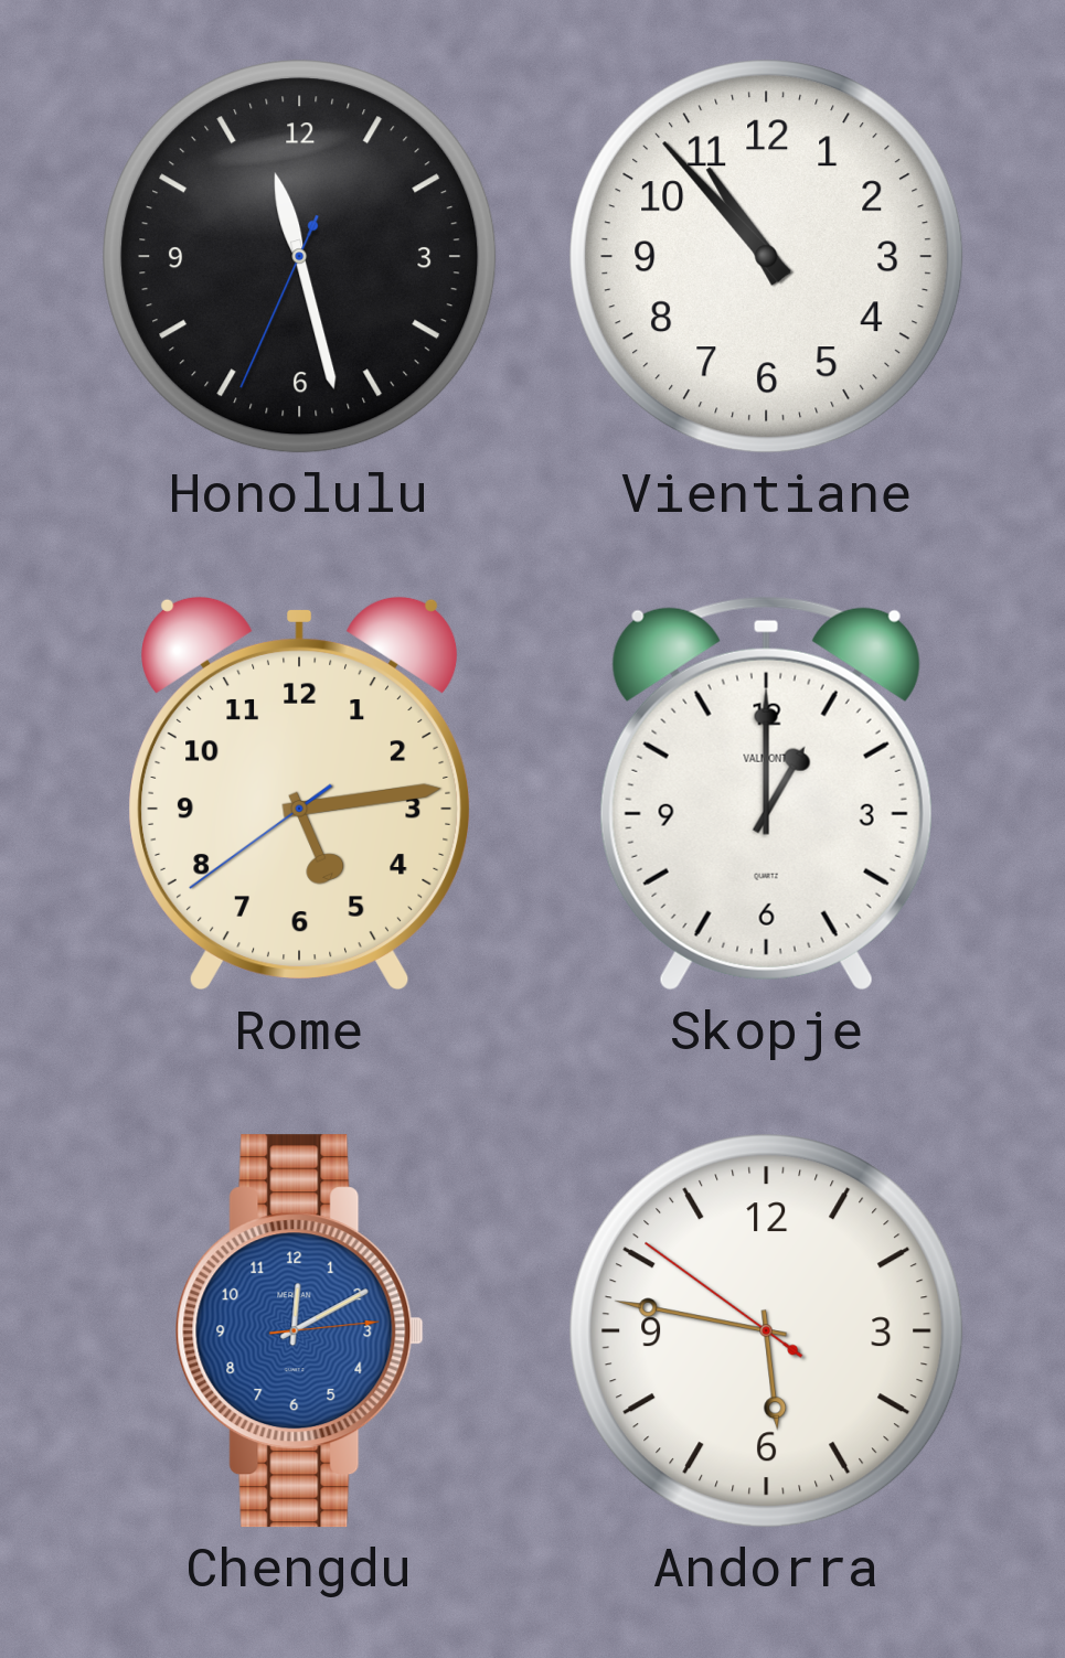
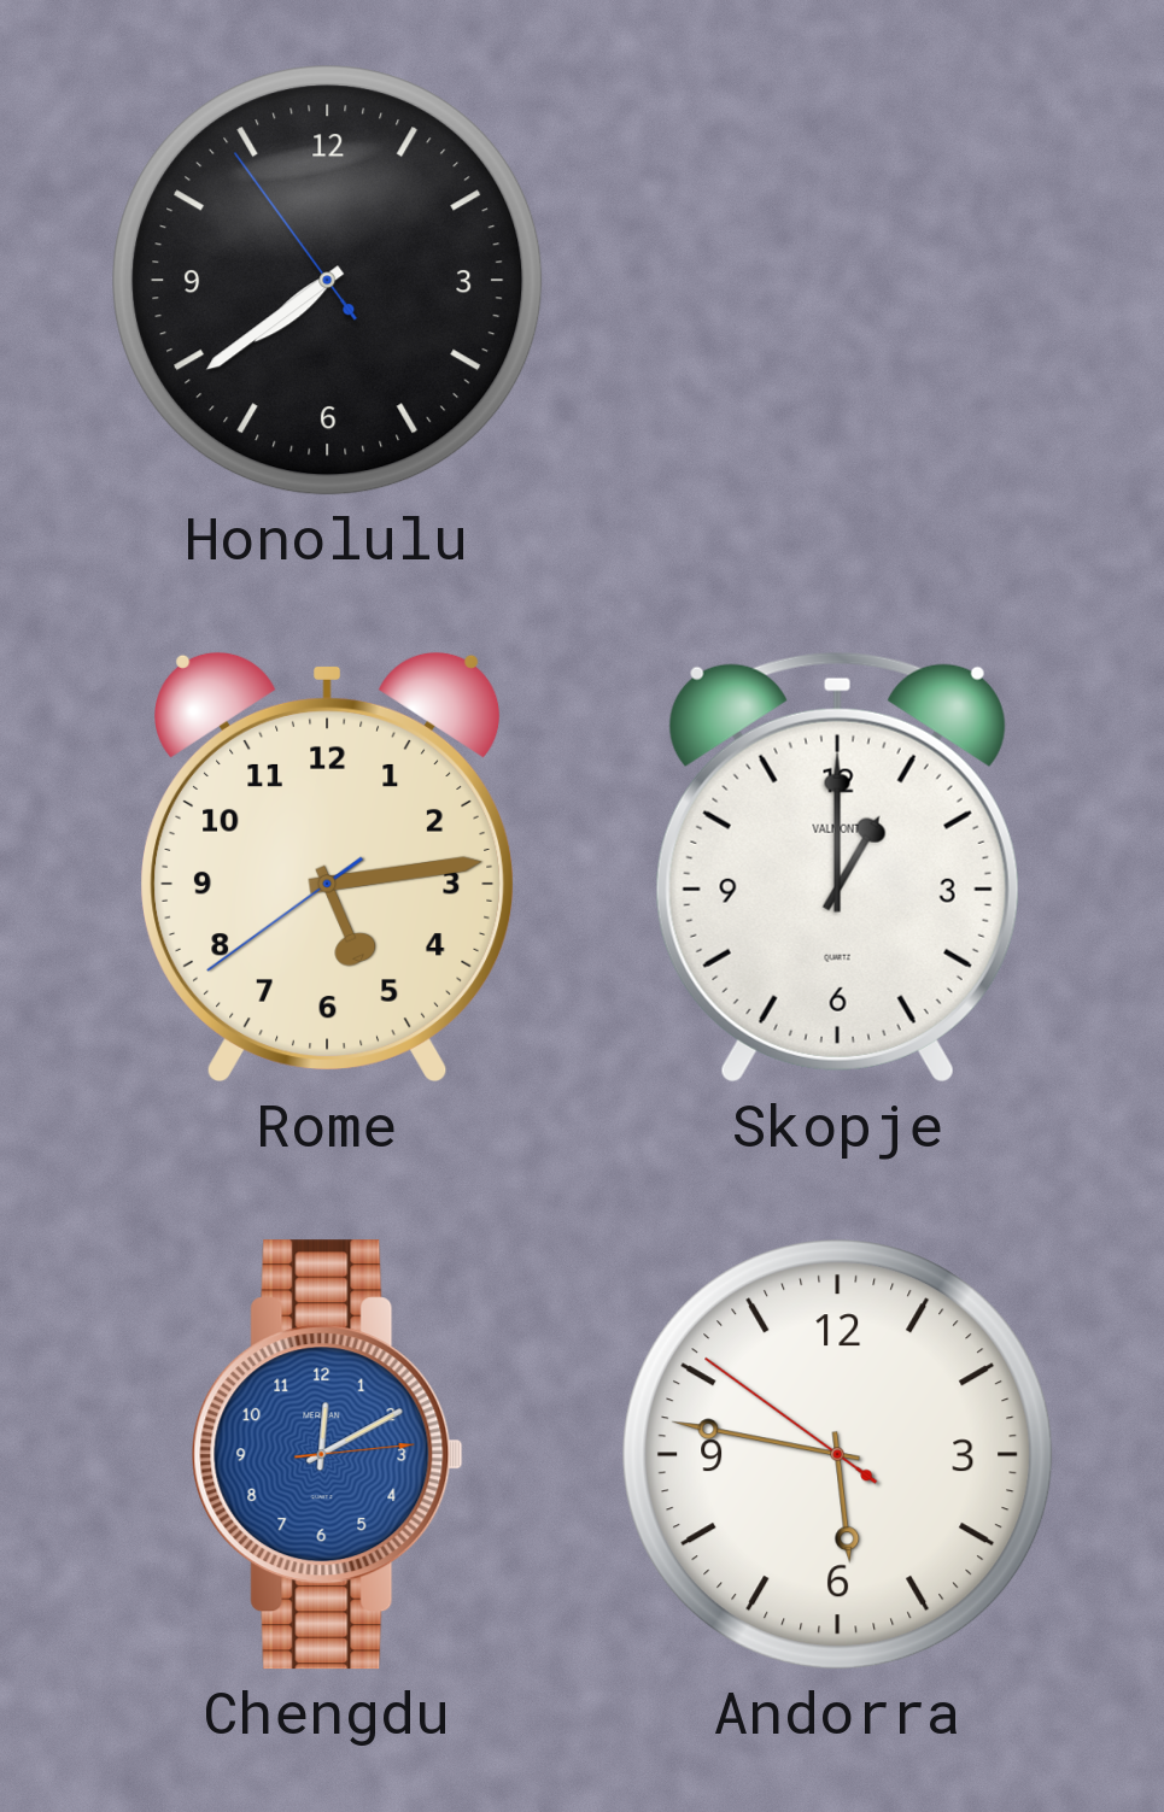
Honolulu: 11:27 -> 7:38 (328, 281)
Vientiane: 10:53 -> none (767, 257)
